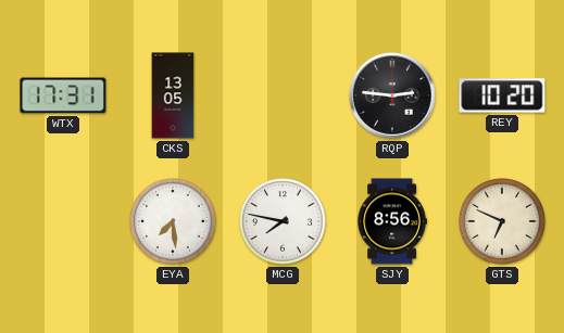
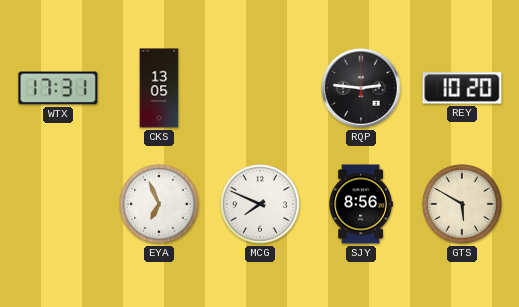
EYA: 7:29 -> 6:56 (160, 205)
MCG: 7:47 -> 7:49 (261, 205)
GTS: 6:49 -> 5:50 (463, 205)
